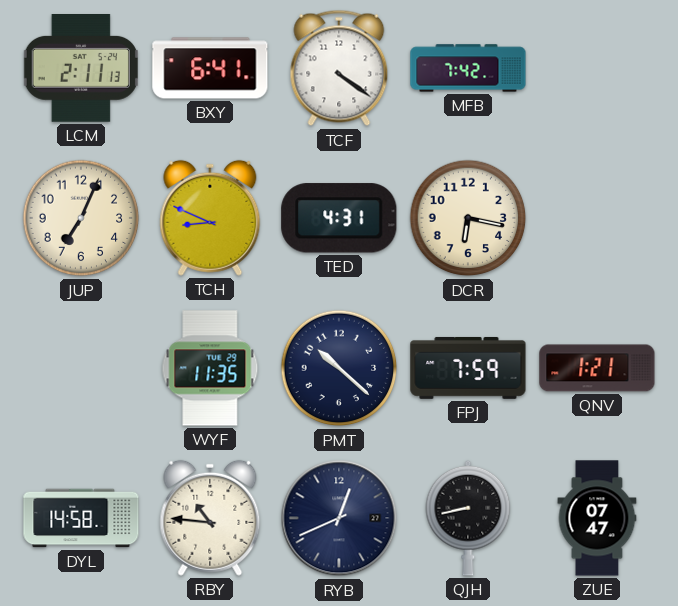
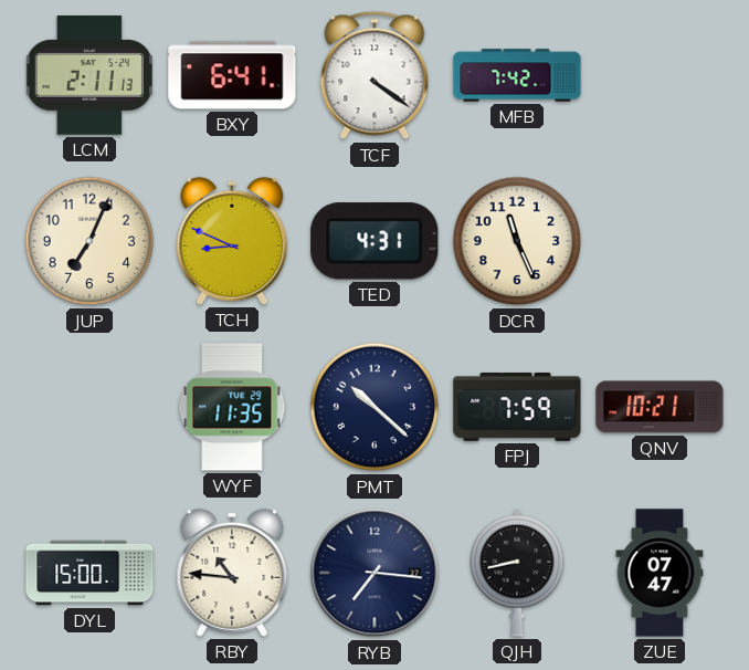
DCR: 6:17 -> 11:26 (517, 241)
QNV: 1:21 -> 10:21 (660, 407)
DYL: 14:58 -> 15:00 (89, 573)
RYB: 12:41 -> 7:16 (374, 573)
